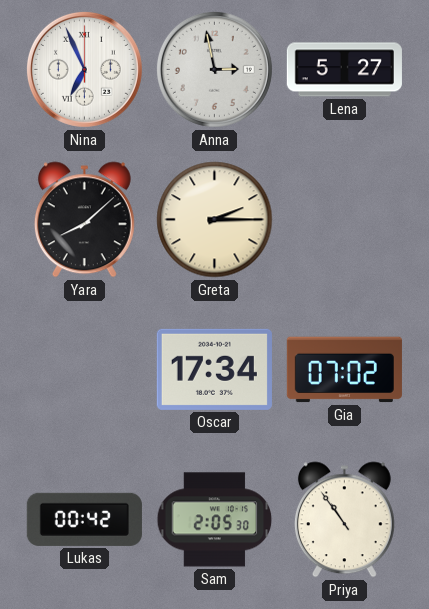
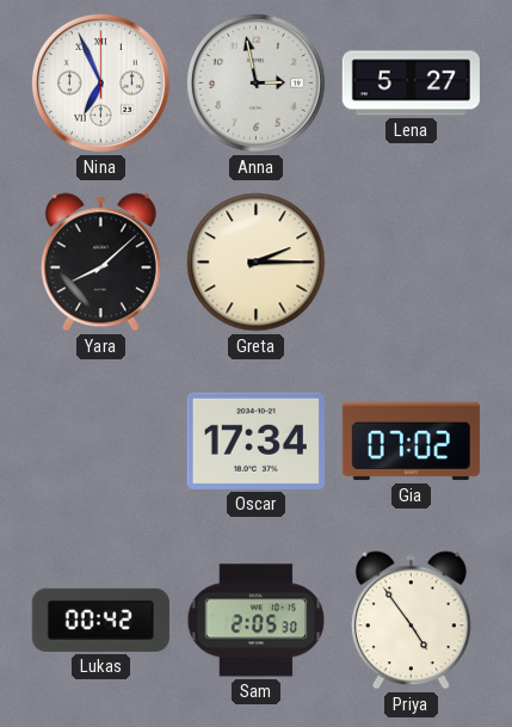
Priya: 10:54 -> 4:54 (411, 621)
